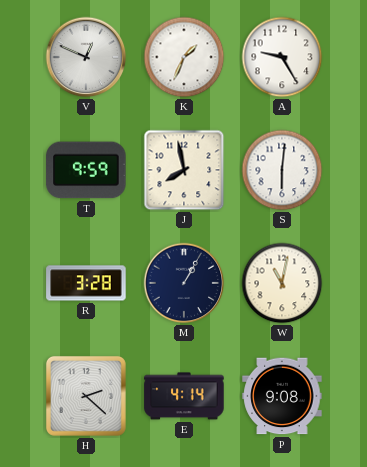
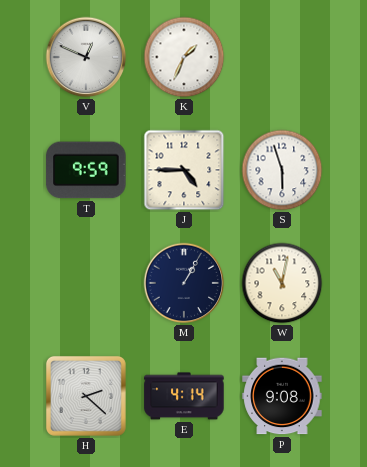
A: 9:25 -> none (282, 57)
J: 7:58 -> 4:45 (184, 170)
S: 6:01 -> 5:57 (282, 170)
R: 3:28 -> none (86, 283)
